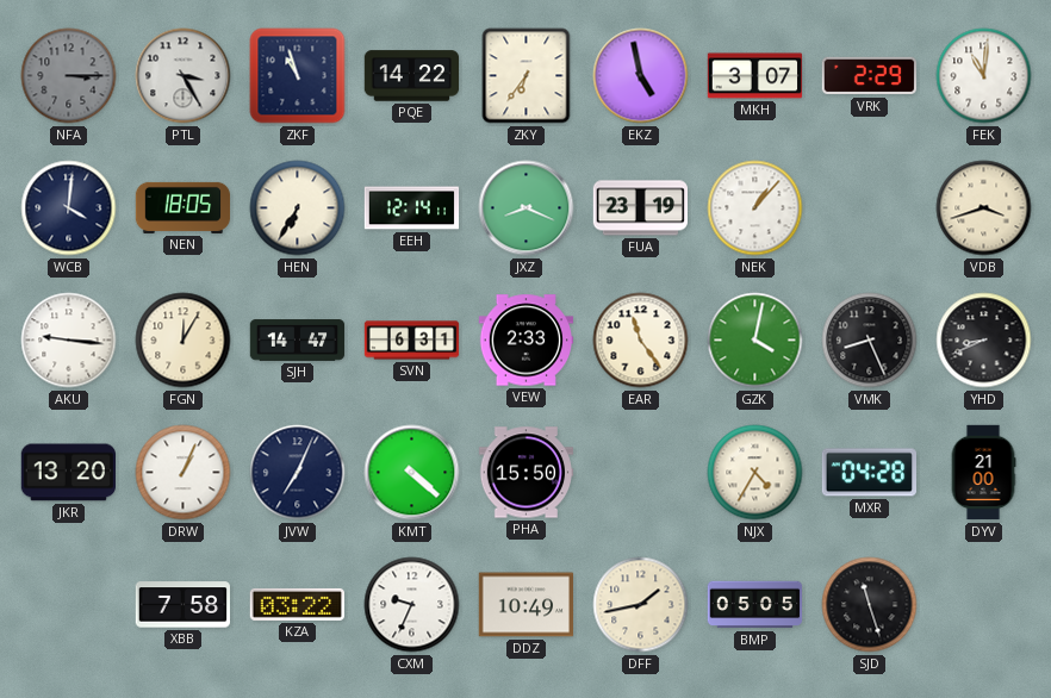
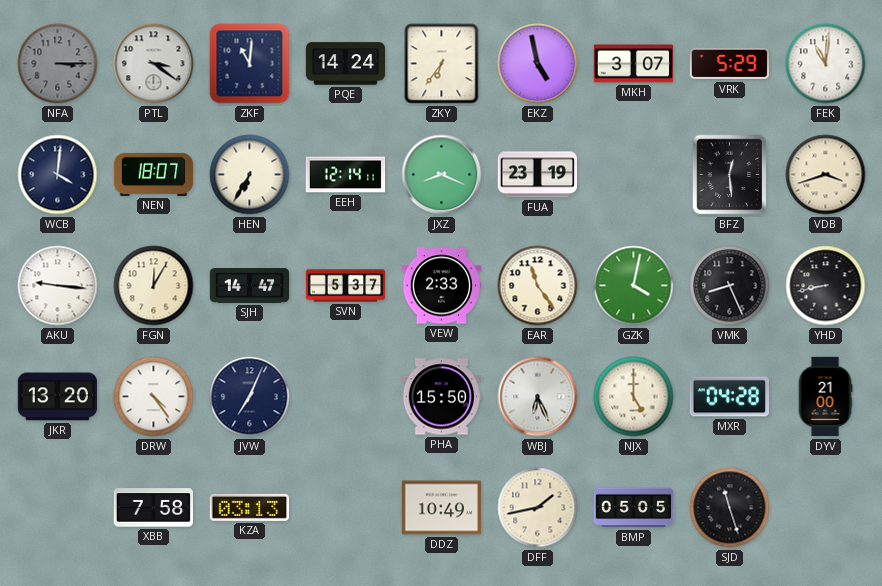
PTL: 3:25 -> 3:21 (154, 64)
ZKF: 10:57 -> 11:01 (250, 64)
PQE: 14:22 -> 14:24 (346, 64)
VRK: 2:29 -> 5:29 (730, 64)
NEN: 18:05 -> 18:07 (154, 174)
NEK: 1:07 -> none (755, 208)
BFZ: none -> 12:29 (730, 175)
SVN: 6:31 -> 5:37 (346, 286)
YHD: 8:41 -> 8:43 (826, 286)
DRW: 1:04 -> 4:24 (154, 397)
KMT: 4:22 -> none (412, 473)
WBJ: none -> 6:26 (538, 397)
NJX: 4:35 -> 5:00 (634, 397)
KZA: 03:22 -> 03:13 (249, 507)
CXM: 9:34 -> none (412, 605)
